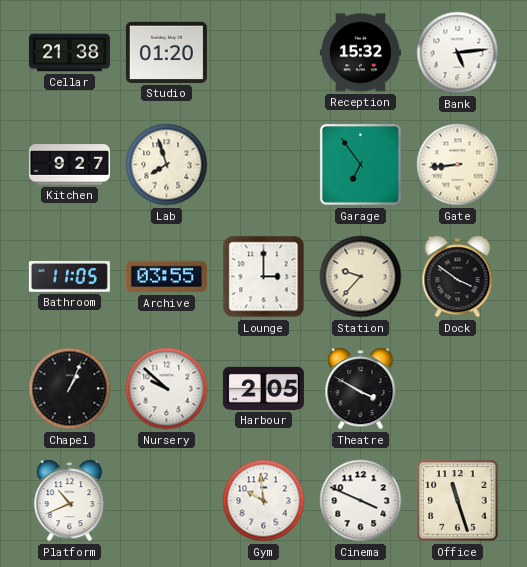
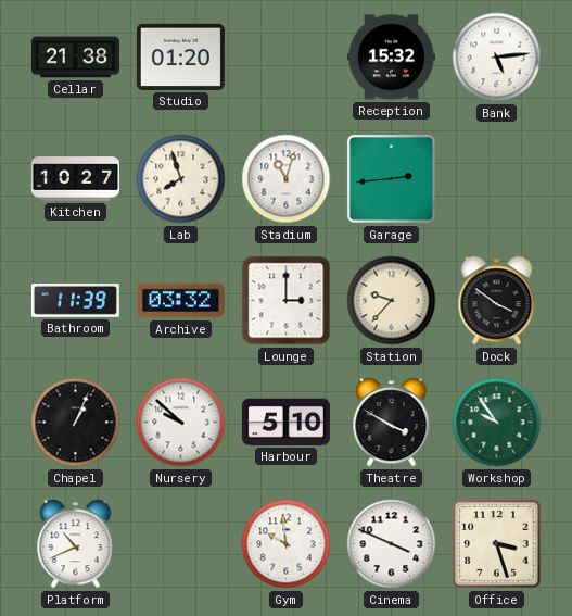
Kitchen: 9:27 -> 10:27 (75, 179)
Stadium: none -> 11:03 (287, 179)
Garage: 6:54 -> 2:44 (391, 178)
Gate: 8:44 -> none (458, 165)
Bathroom: 11:05 -> 11:39 (75, 301)
Archive: 03:55 -> 03:32 (180, 301)
Harbour: 2:05 -> 5:10 (285, 422)
Workshop: none -> 9:54 (497, 423)
Office: 11:27 -> 3:27 (497, 544)
